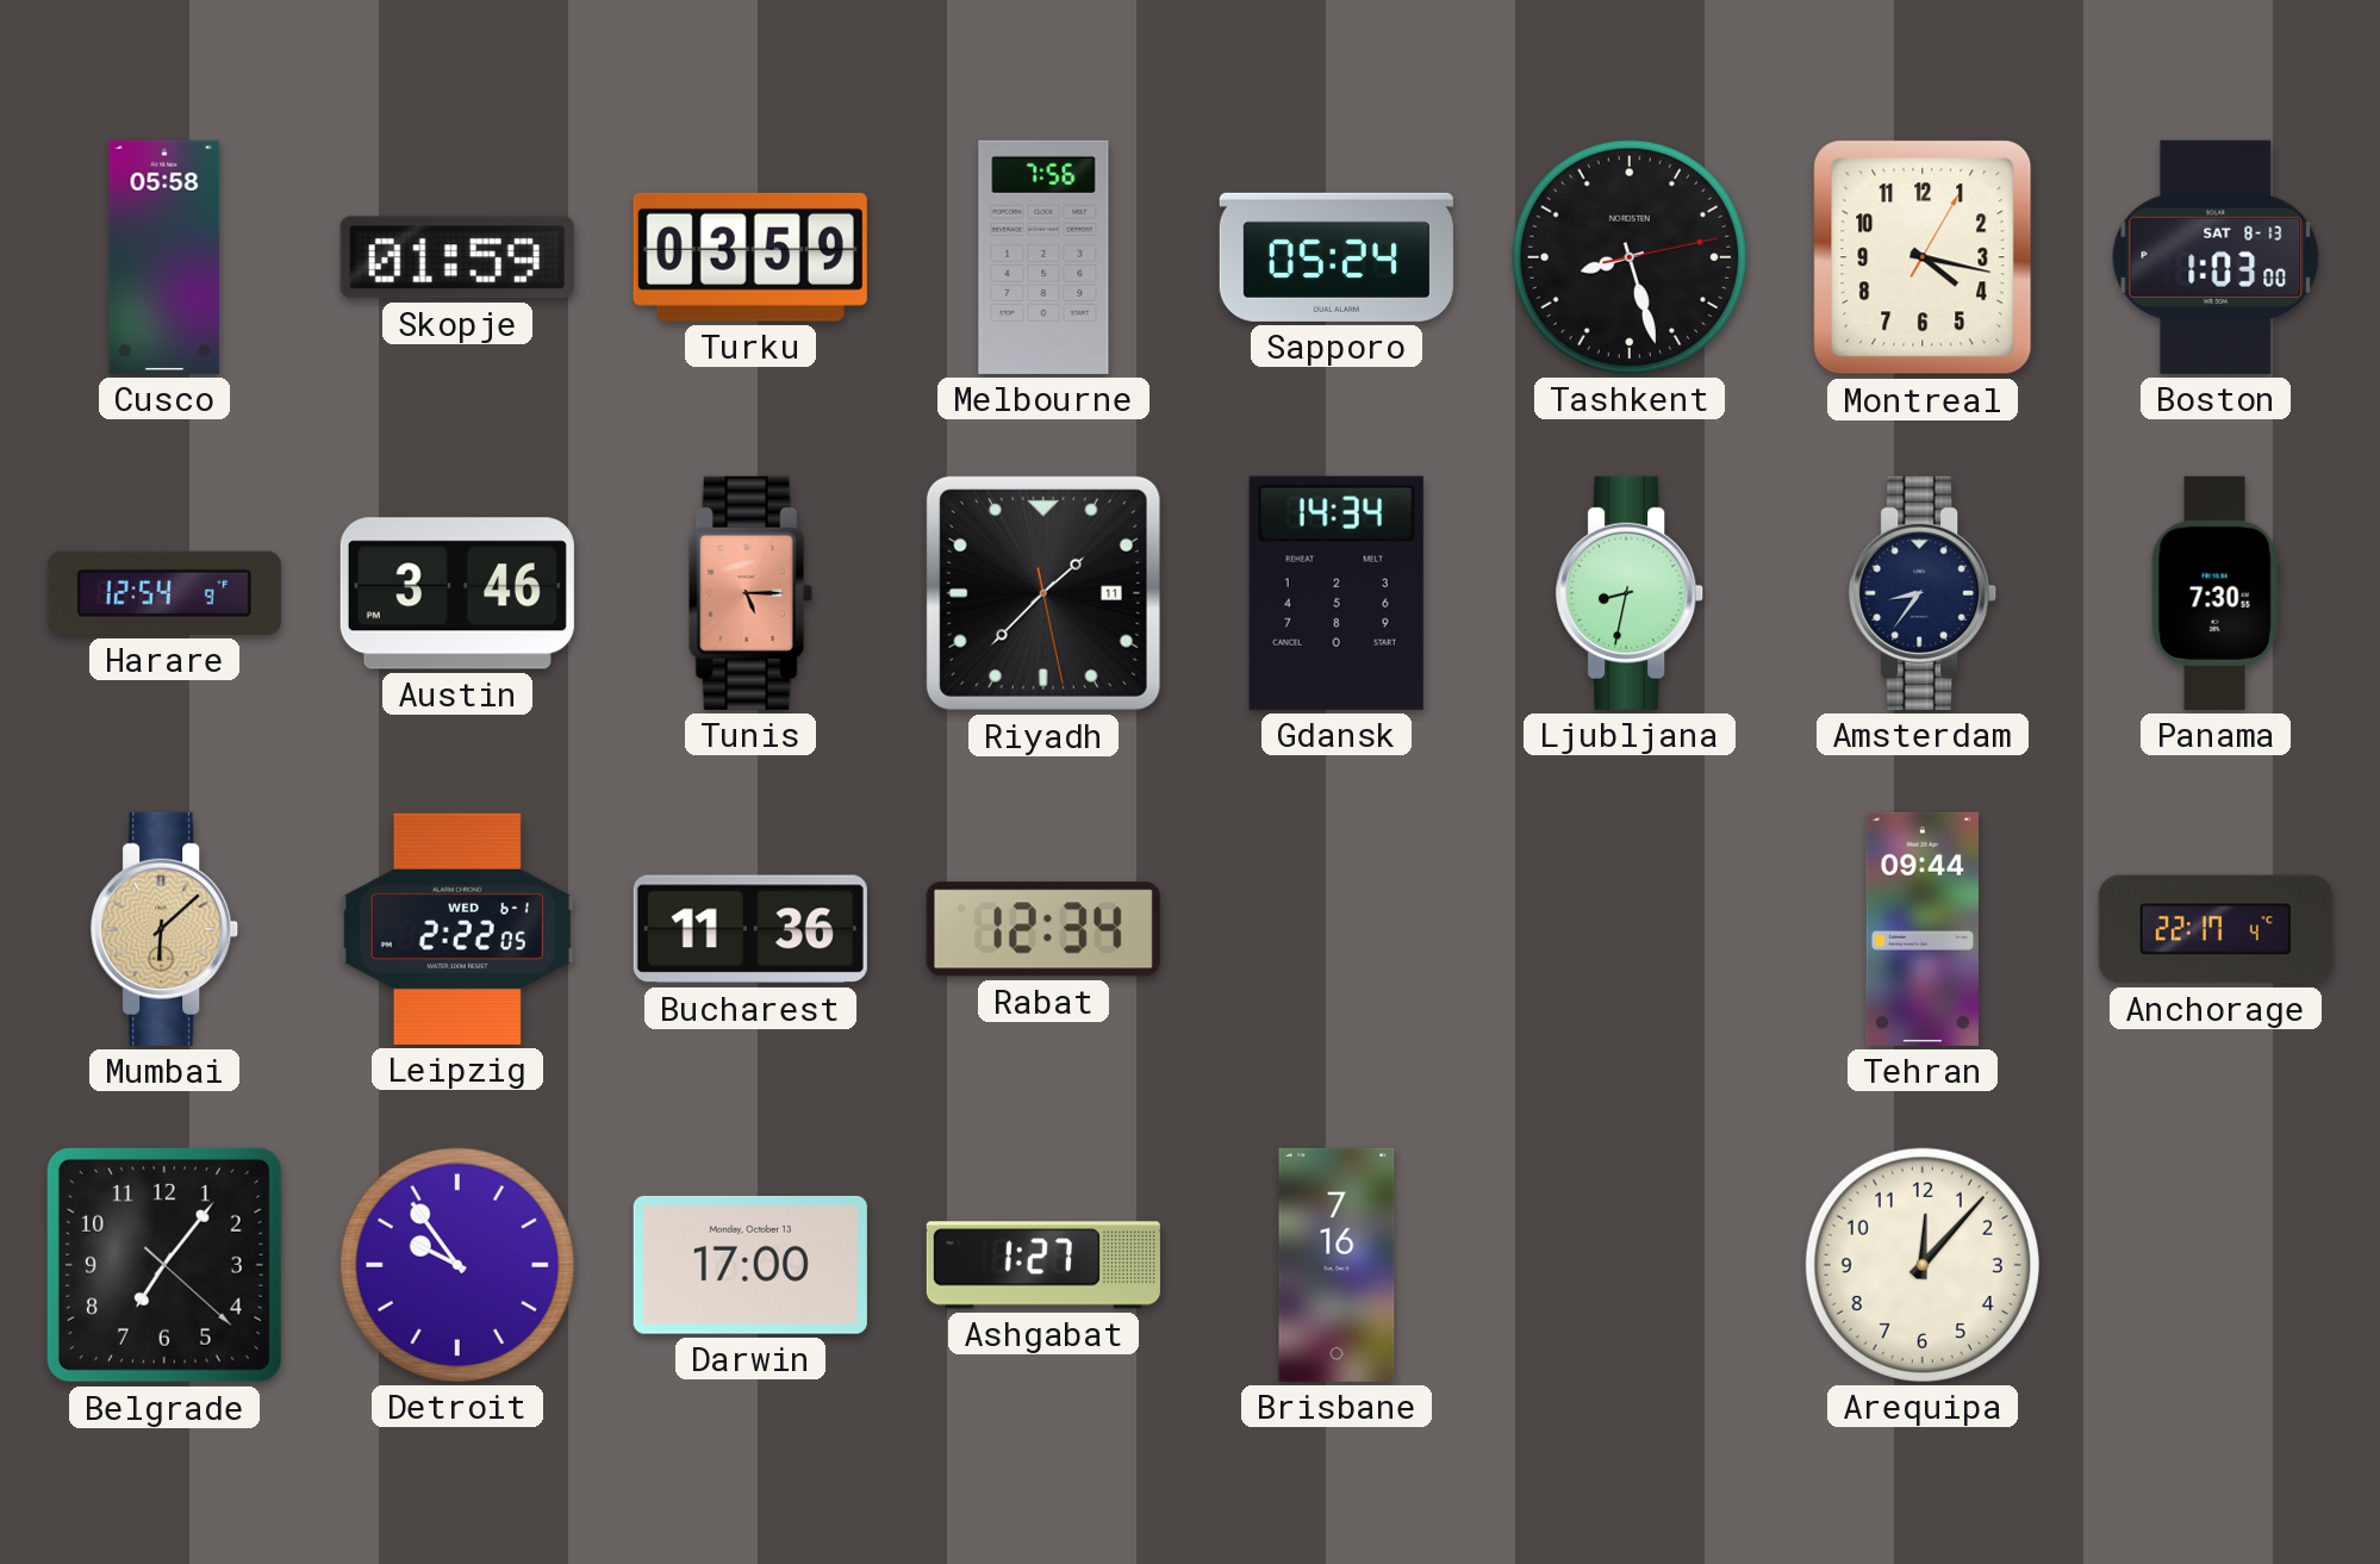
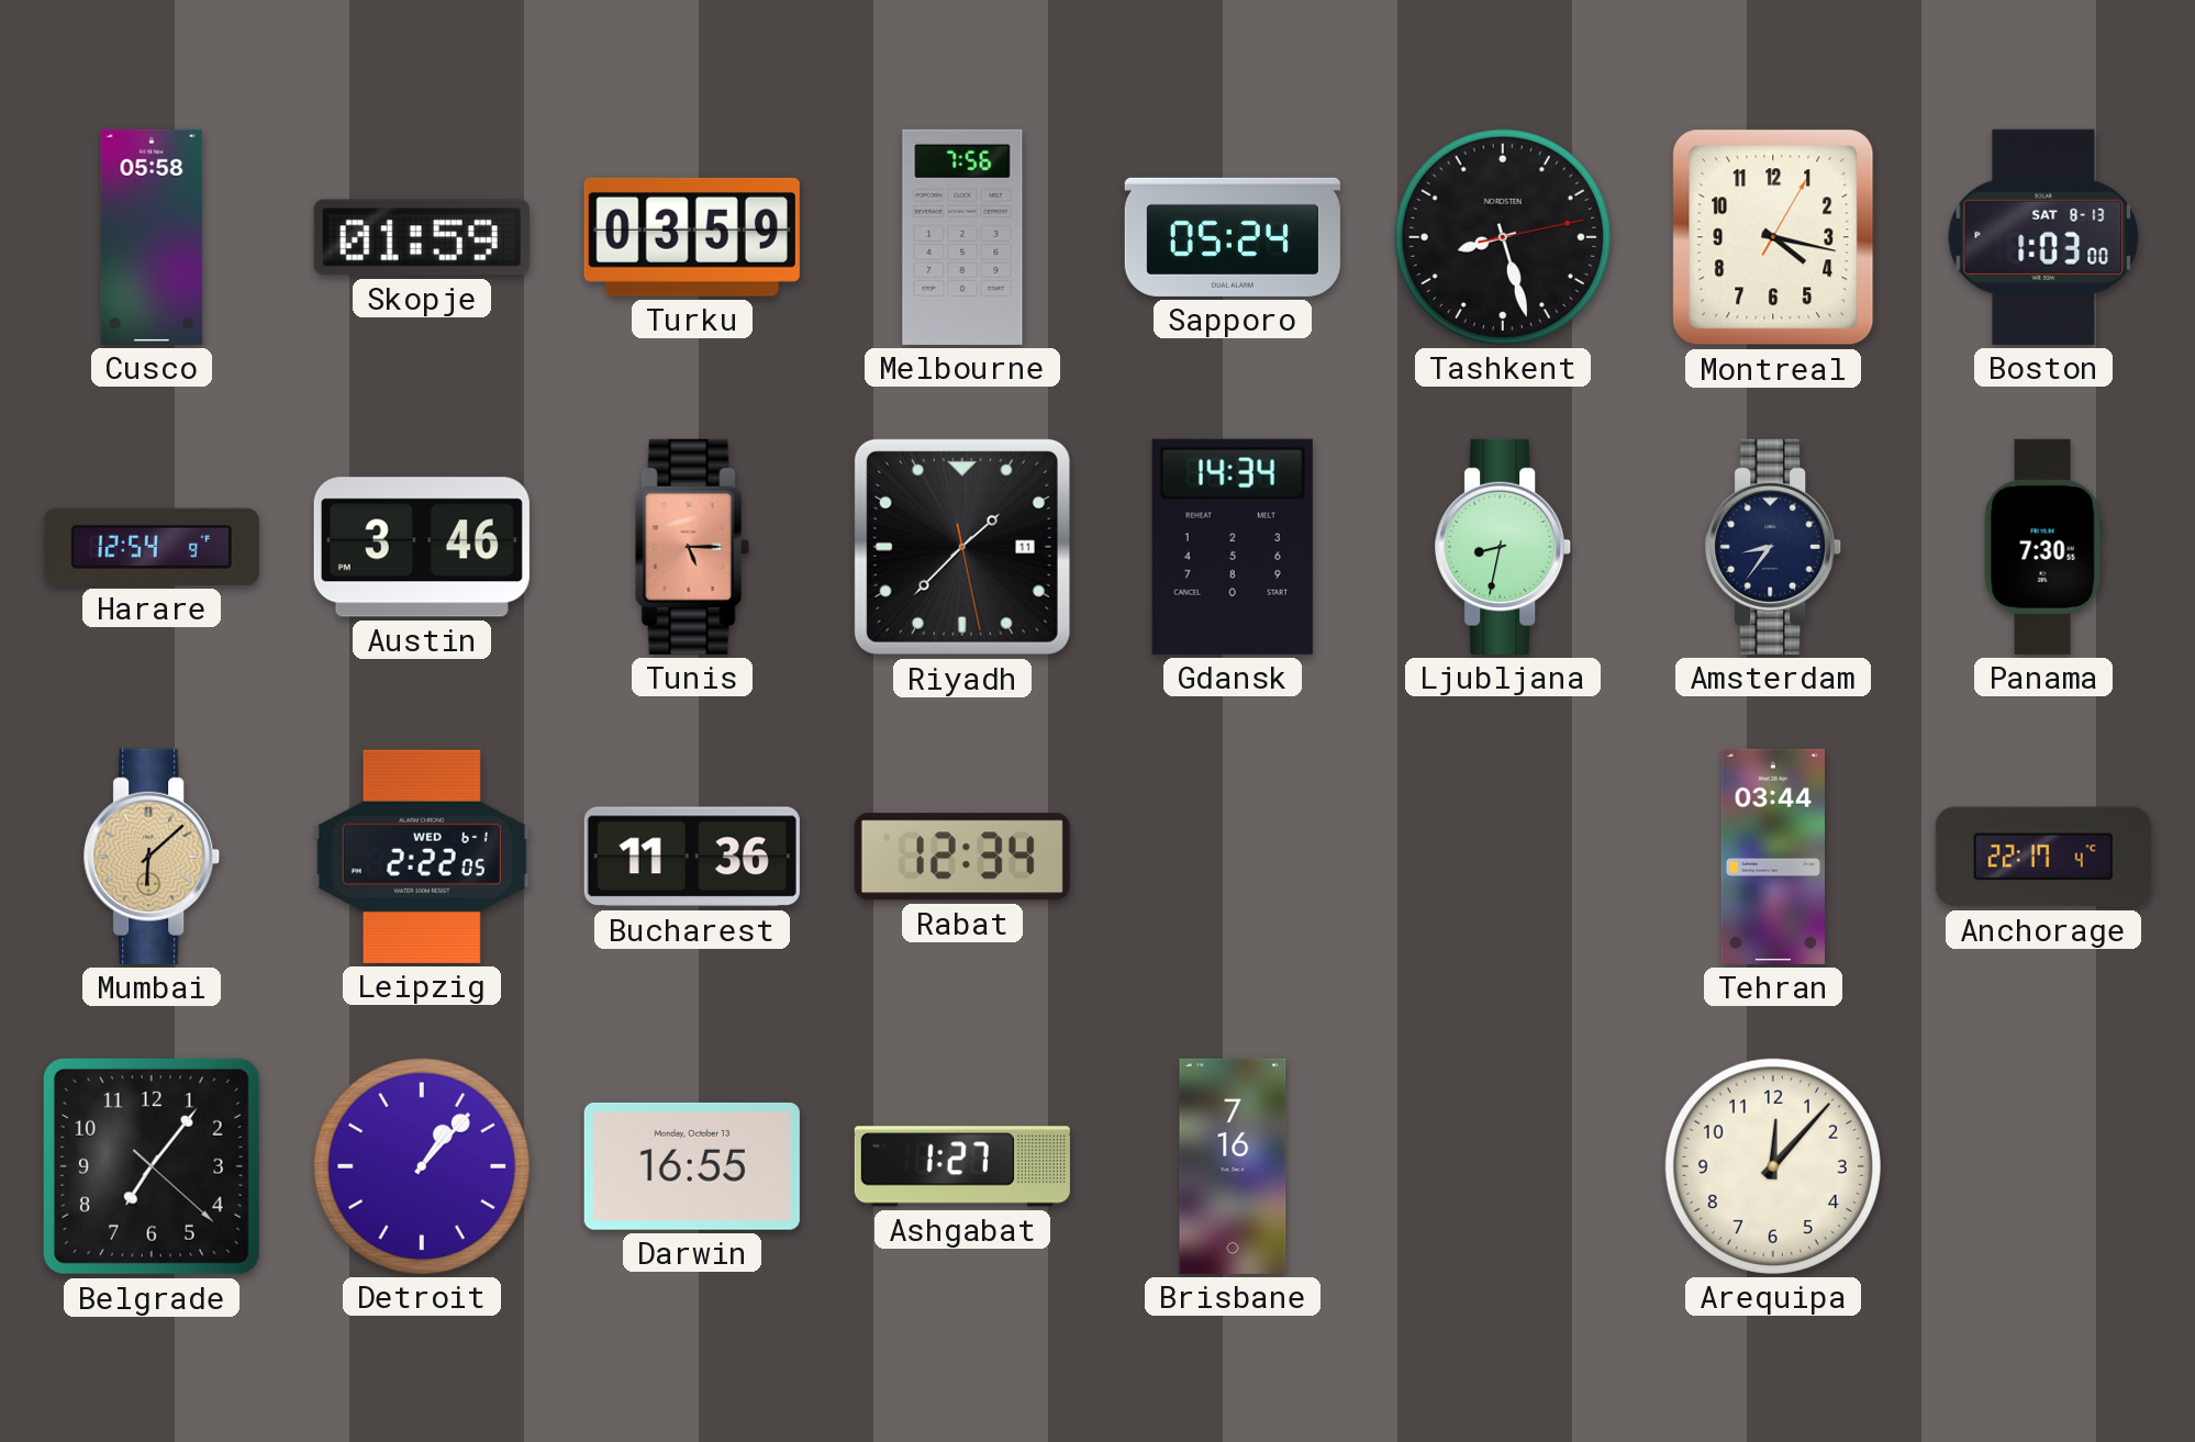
Tehran: 09:44 -> 03:44 (1772, 857)
Detroit: 9:54 -> 1:07 (422, 1166)
Darwin: 17:00 -> 16:55 (692, 1166)
